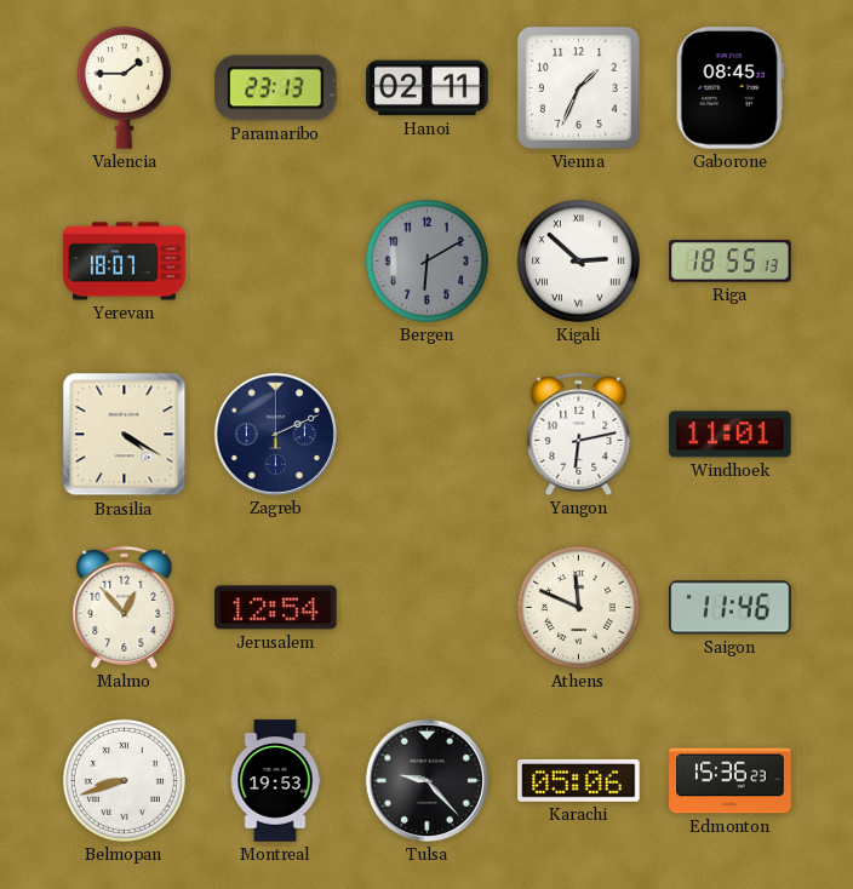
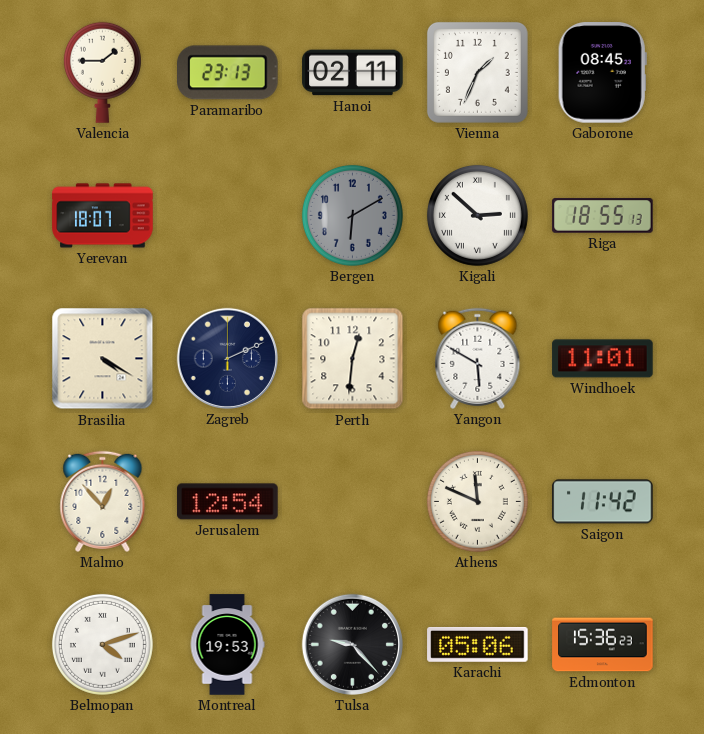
Perth: none -> 12:31 (353, 359)
Yangon: 6:13 -> 5:50 (478, 358)
Saigon: 11:46 -> 11:42 (603, 502)
Belmopan: 8:42 -> 4:12 (102, 644)
